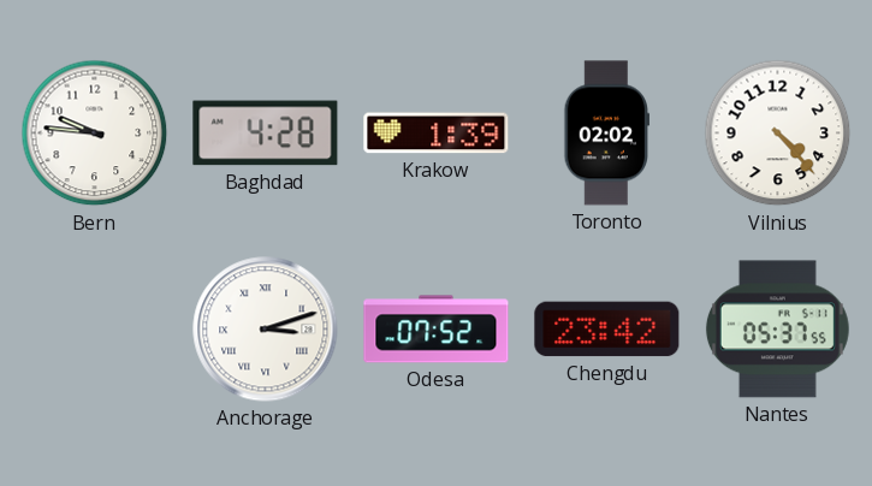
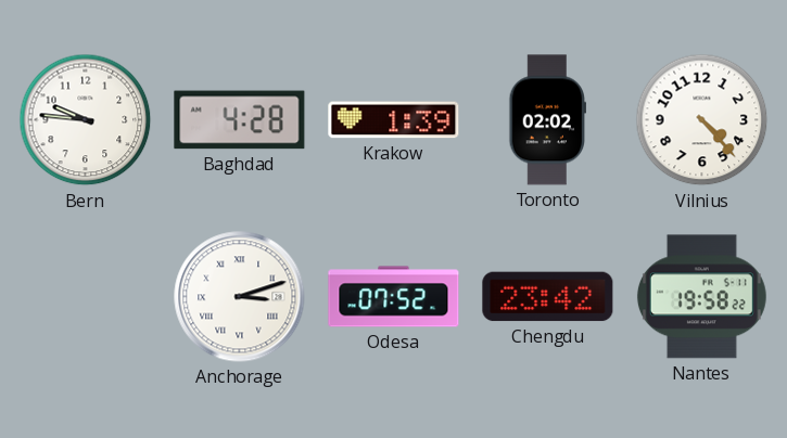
Nantes: 05:37 -> 19:58 (701, 297)
